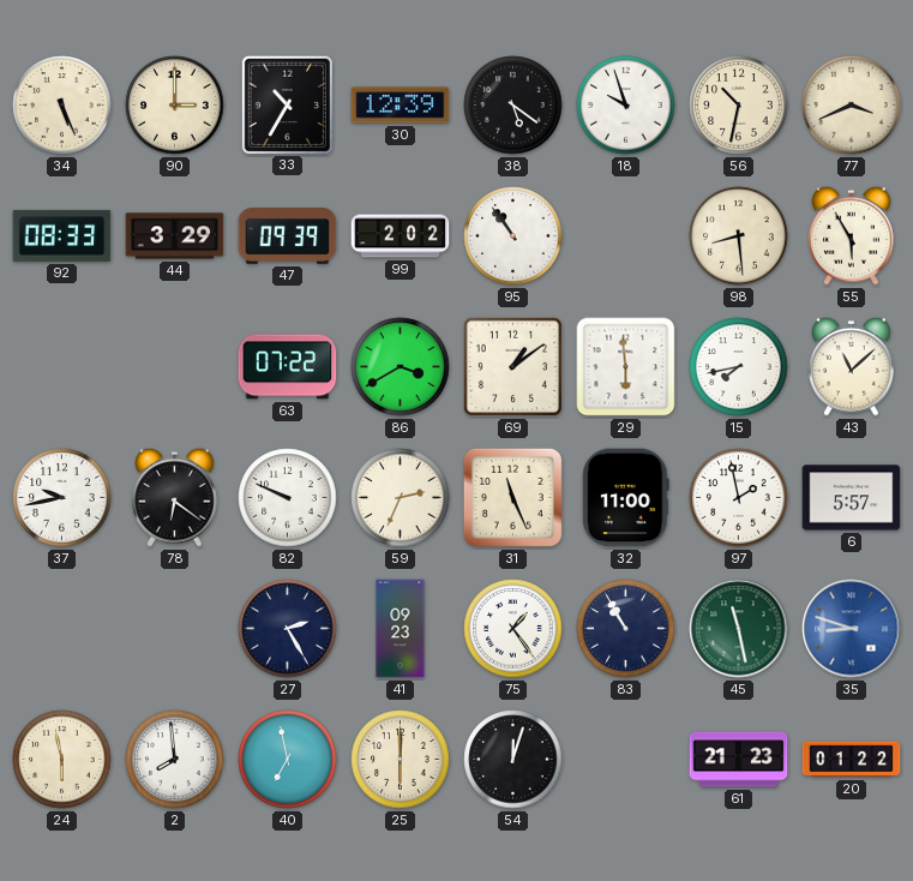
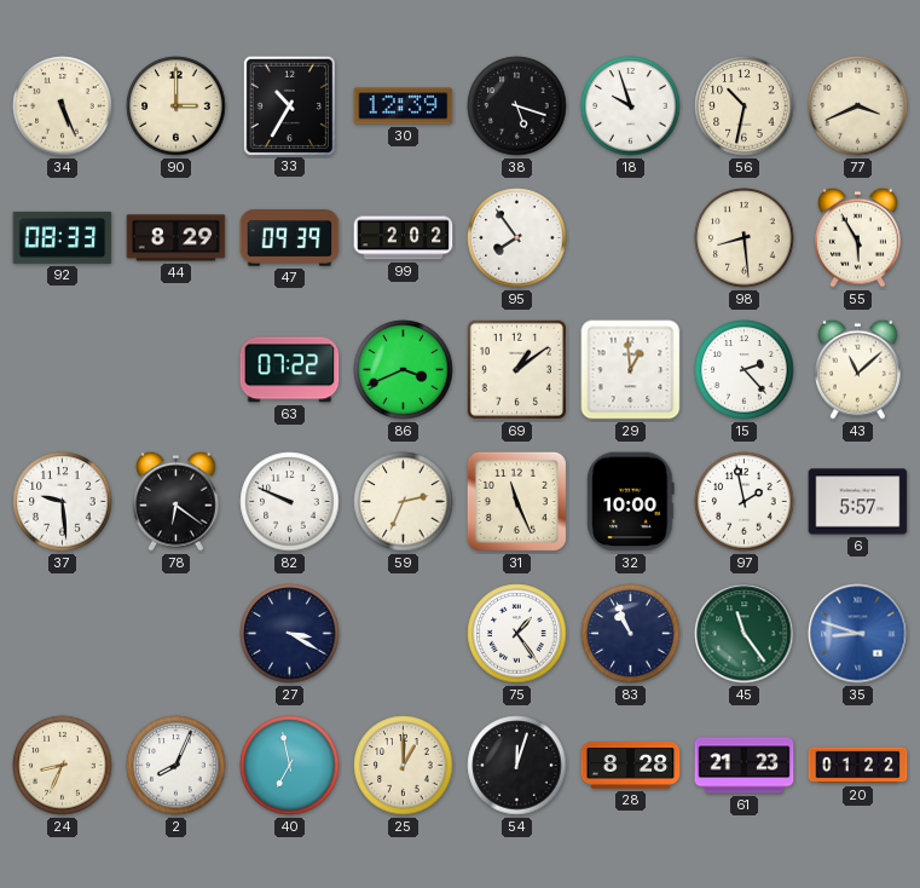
38: 5:21 -> 5:18 (517, 106)
44: 3:29 -> 8:29 (177, 238)
95: 10:54 -> 7:54 (517, 238)
86: 3:40 -> 3:41 (404, 370)
29: 5:59 -> 12:59 (631, 370)
15: 7:43 -> 2:23 (745, 370)
37: 9:43 -> 9:29 (63, 502)
32: 11:00 -> 10:00 (631, 502)
27: 2:25 -> 3:20 (290, 634)
41: 09:23 -> none (401, 629)
83: 10:55 -> 10:56 (631, 634)
45: 11:28 -> 11:24 (745, 634)
24: 5:58 -> 8:34 (63, 766)
2: 7:59 -> 8:04 (177, 766)
25: 6:00 -> 1:00 (404, 766)
28: none -> 8:28 (631, 766)
